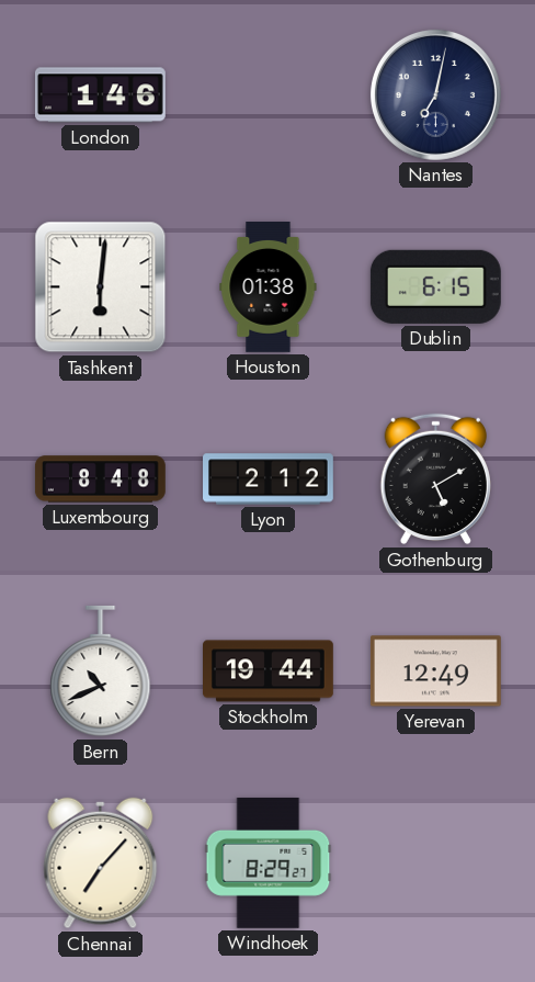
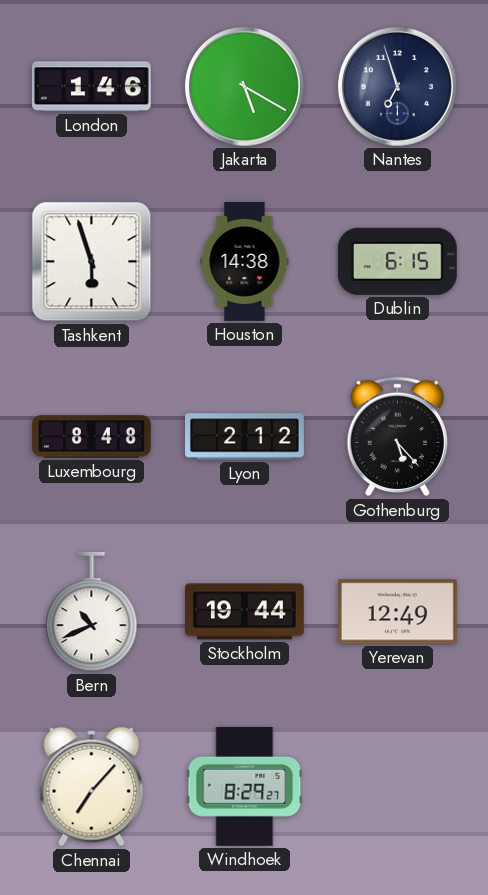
Jakarta: none -> 5:20 (244, 86)
Nantes: 7:02 -> 6:57 (397, 86)
Tashkent: 6:01 -> 5:57 (92, 262)
Houston: 01:38 -> 14:38 (245, 262)
Gothenburg: 5:10 -> 5:23 (397, 437)
